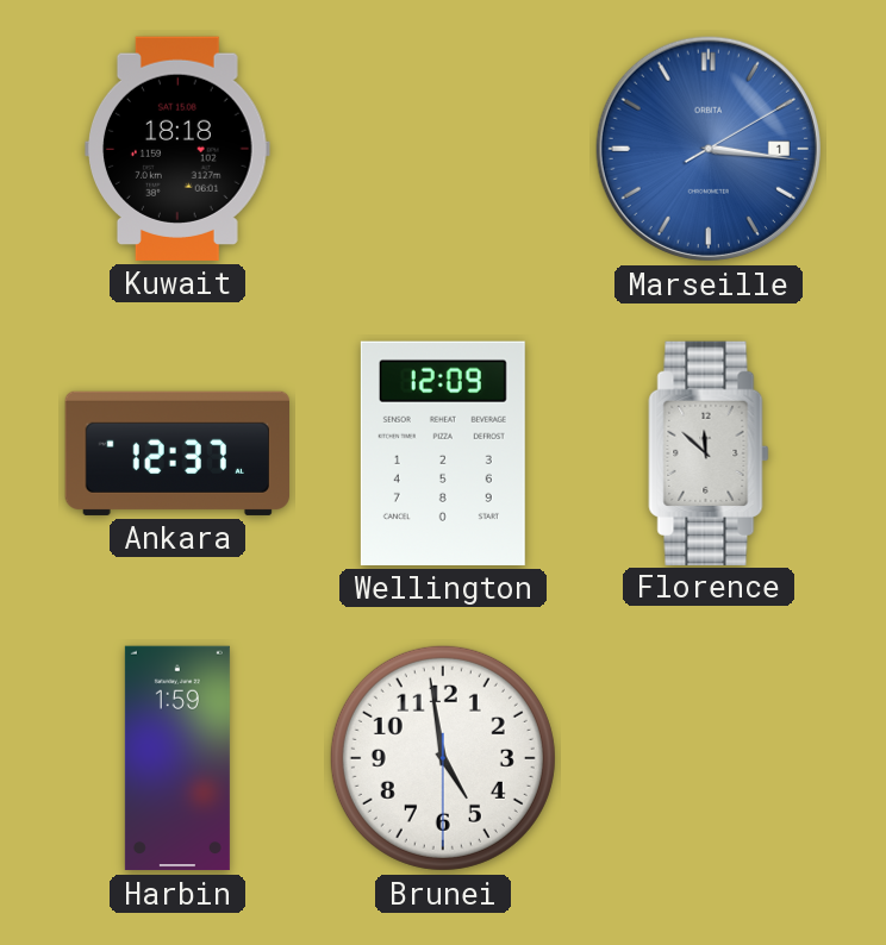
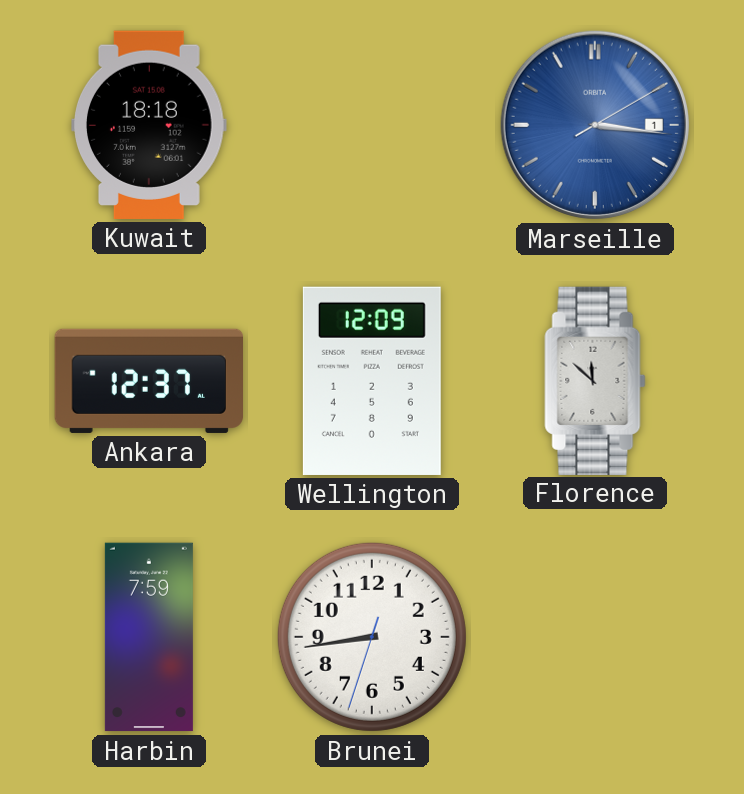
Harbin: 1:59 -> 7:59 (149, 637)
Brunei: 4:58 -> 8:43 (372, 637)
